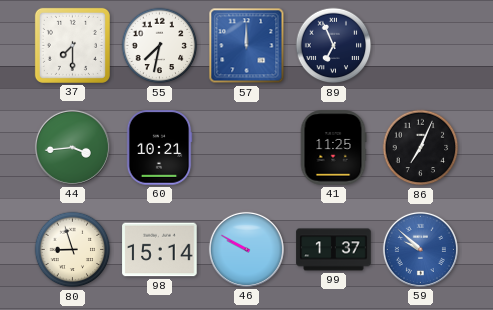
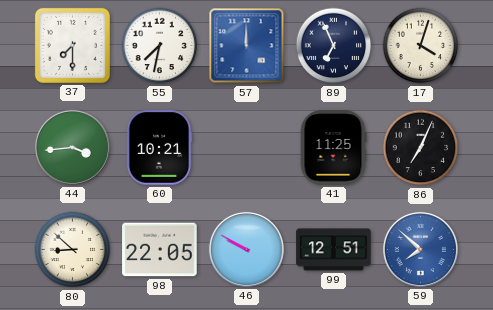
17: none -> 4:03 (421, 46)
80: 8:57 -> 8:52 (73, 250)
98: 15:14 -> 22:05 (160, 250)
99: 1:37 -> 12:51 (334, 250)
59: 9:52 -> 7:52 (420, 249)
